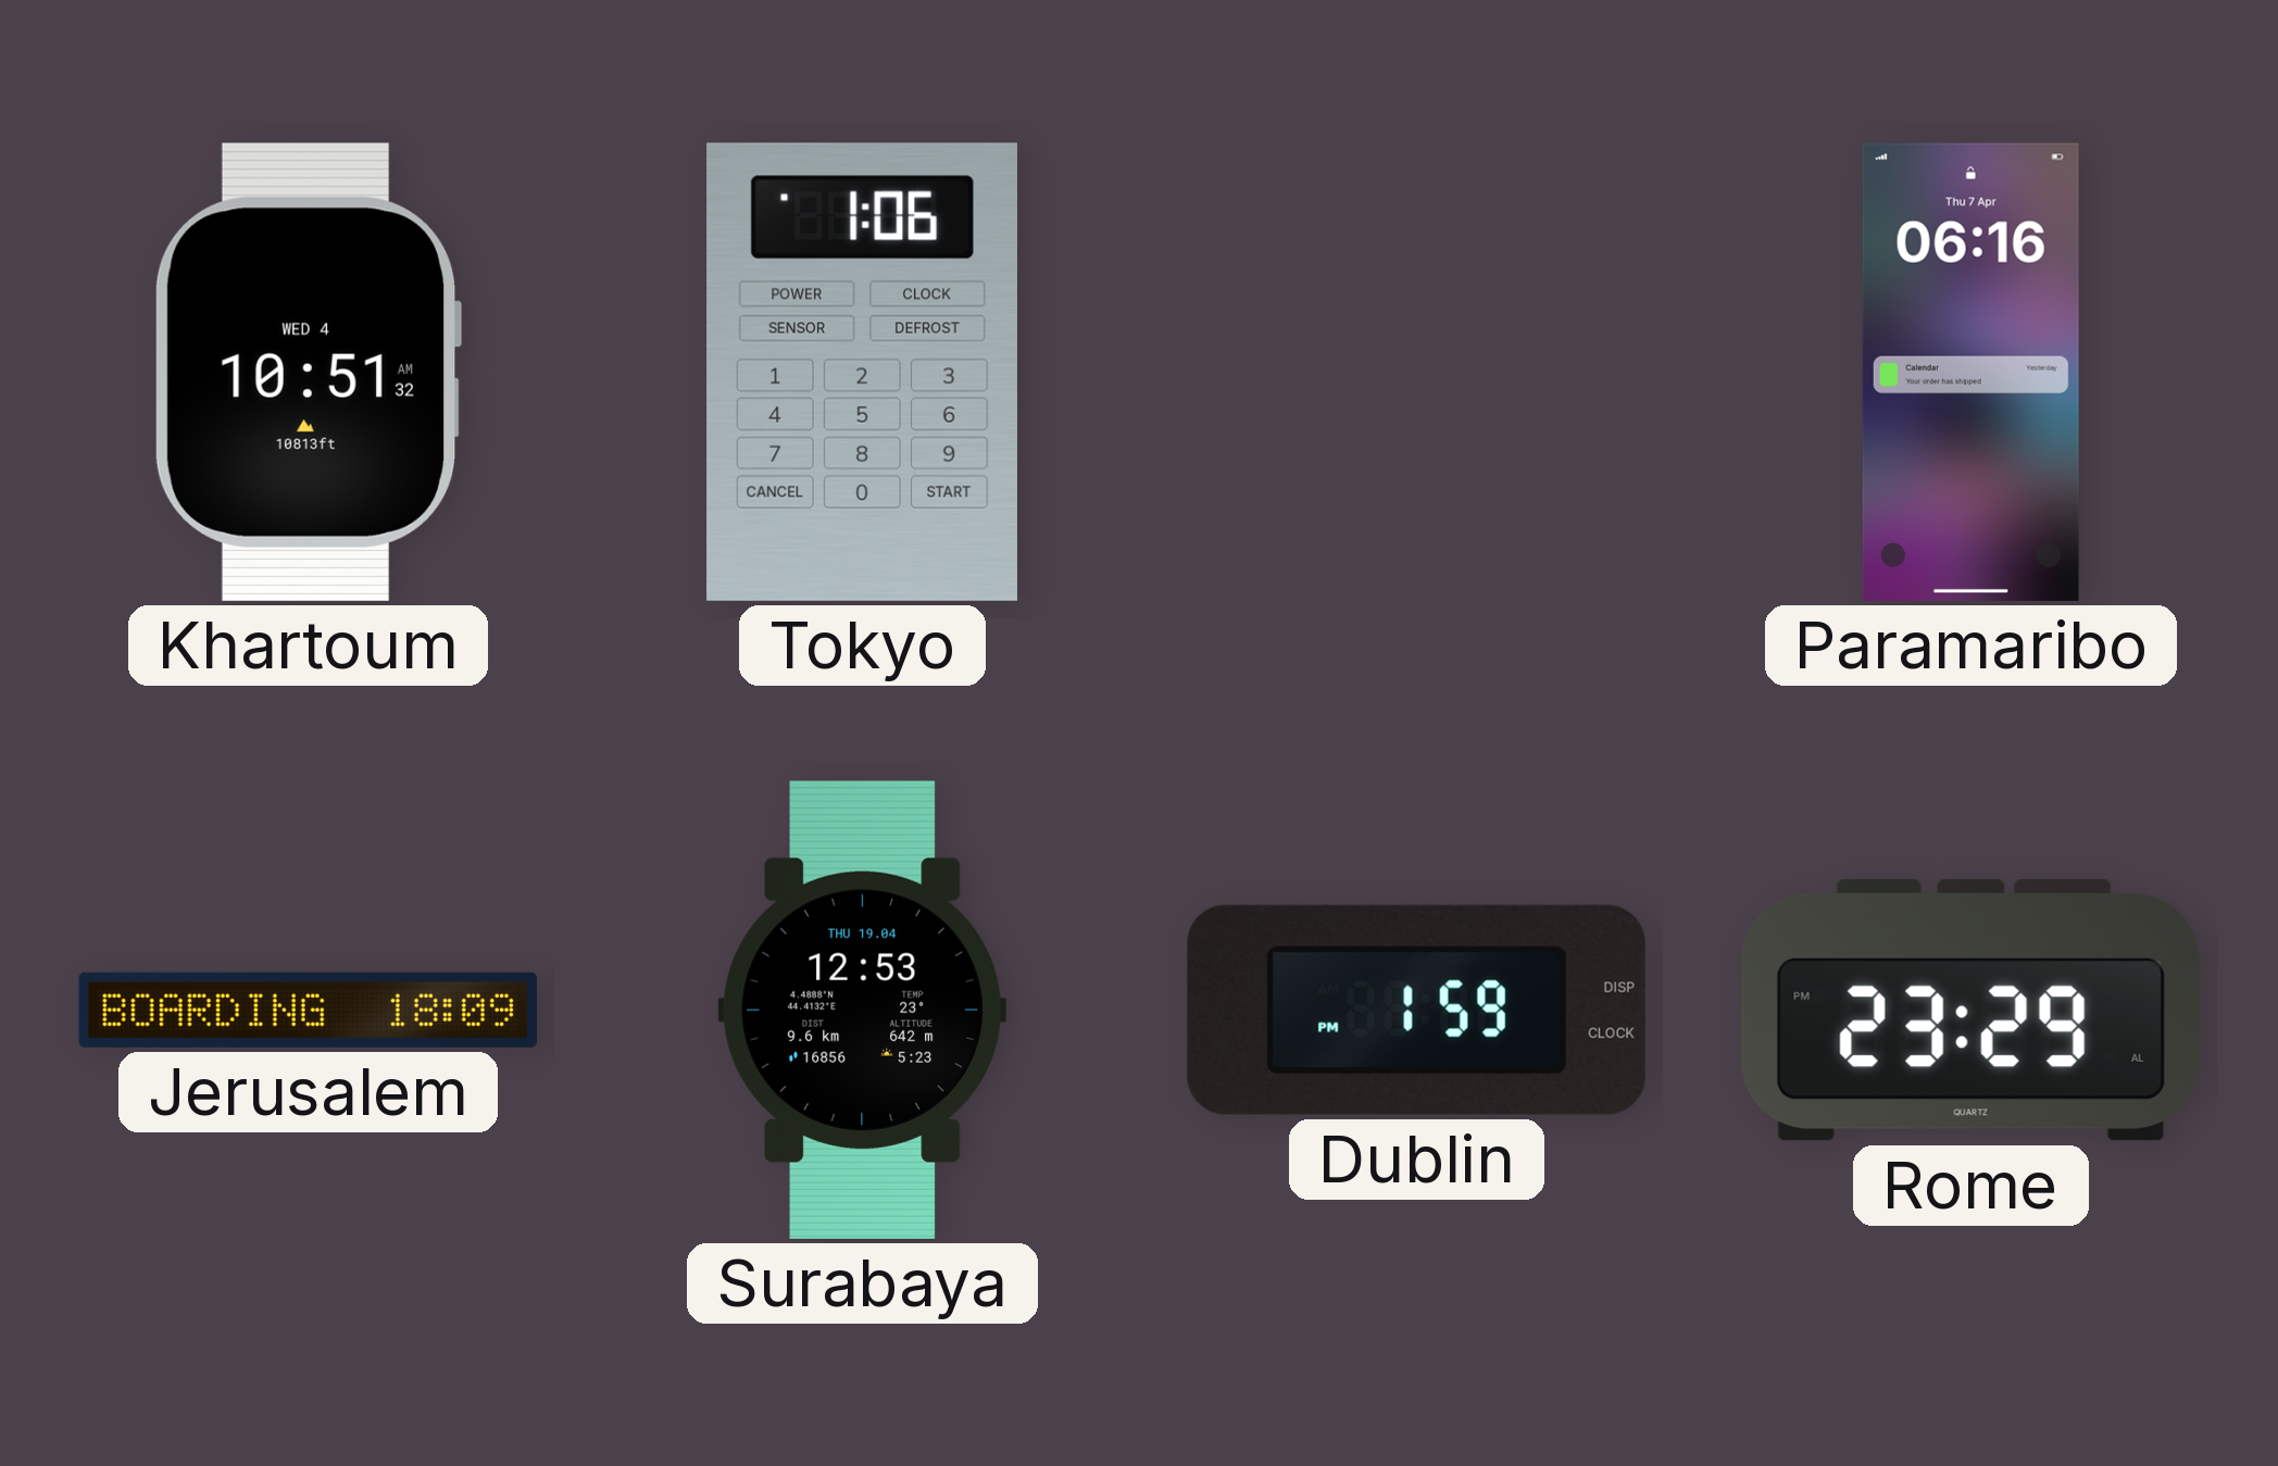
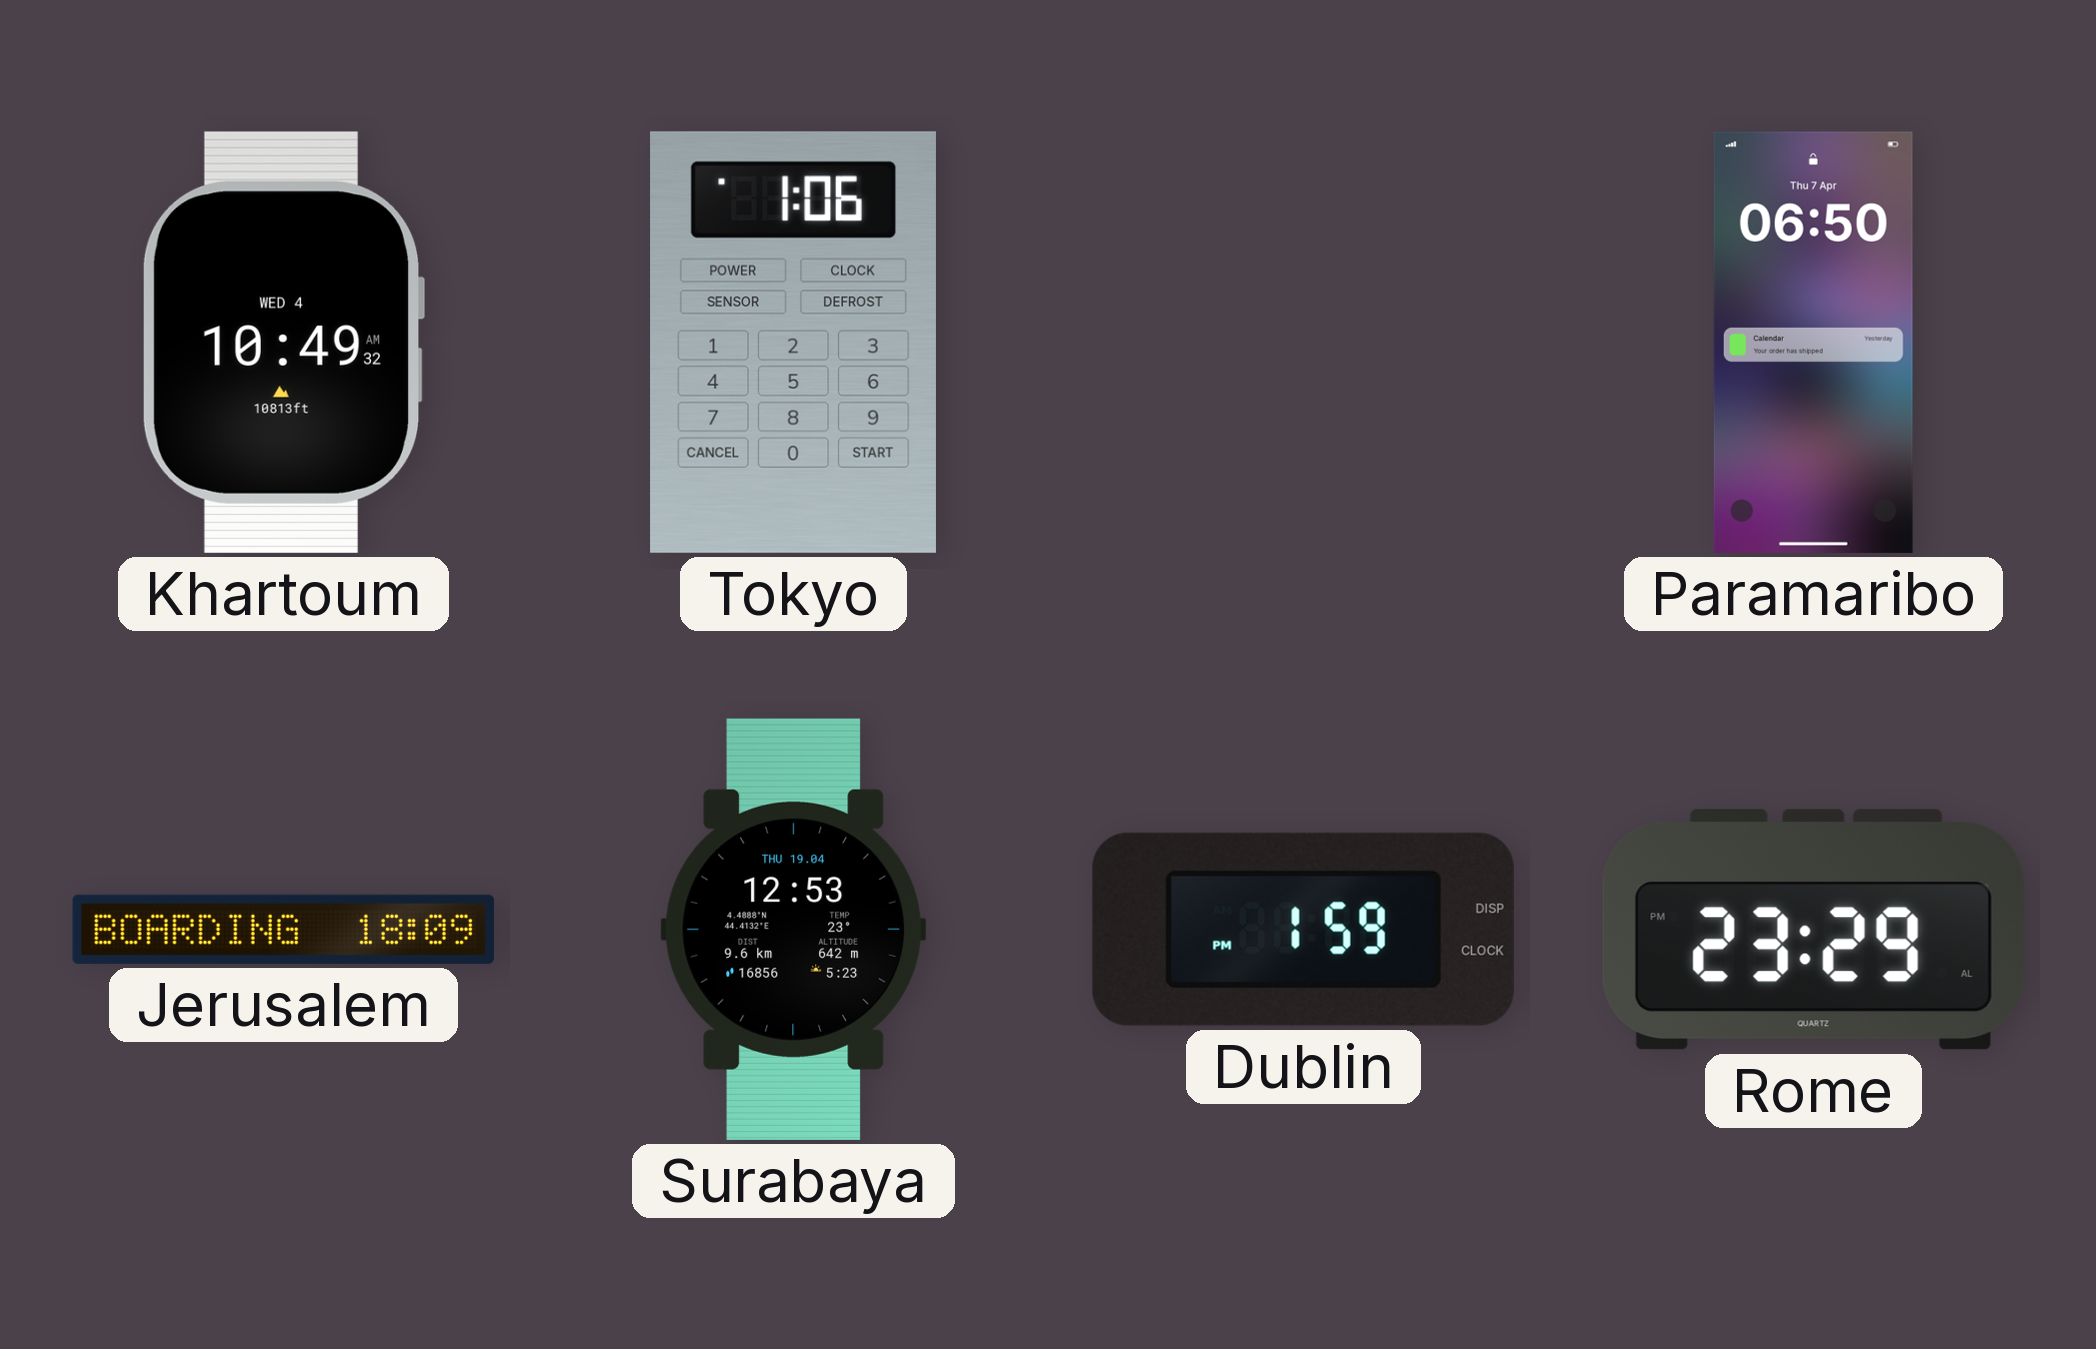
Khartoum: 10:51 -> 10:49 (282, 342)
Paramaribo: 06:16 -> 06:50 (1813, 342)
